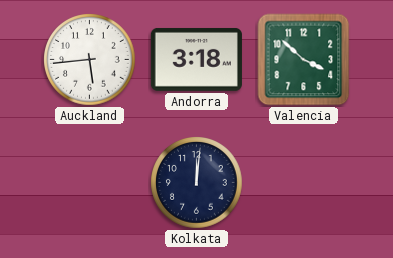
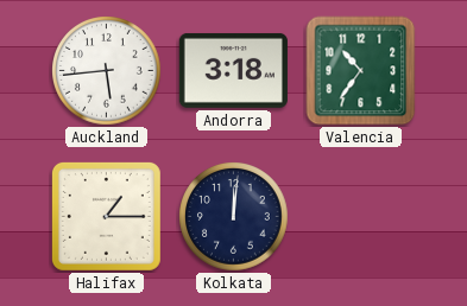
Valencia: 3:52 -> 10:36 (361, 71)
Halifax: none -> 1:15 (106, 216)
